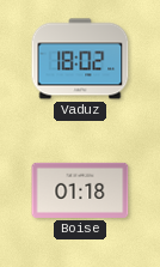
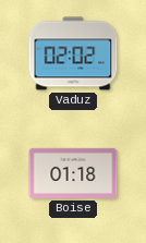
Vaduz: 18:02 -> 02:02 (73, 53)
